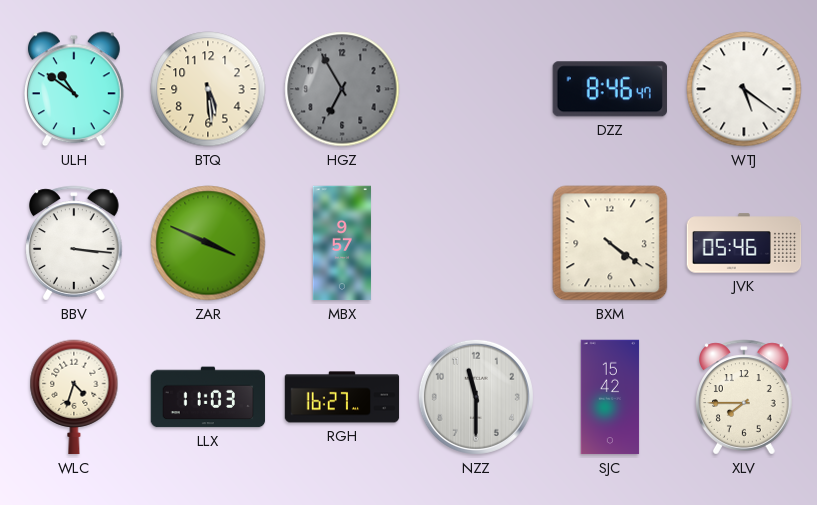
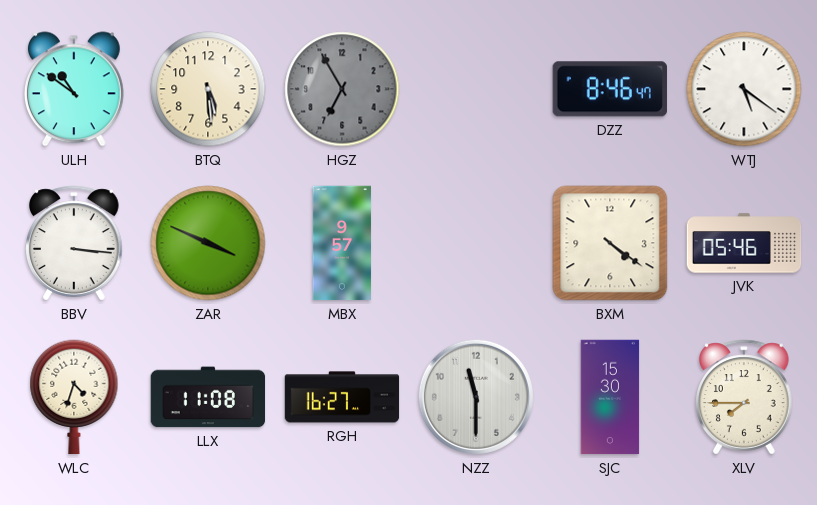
LLX: 11:03 -> 11:08 (208, 397)
SJC: 15:42 -> 15:30 (610, 397)
